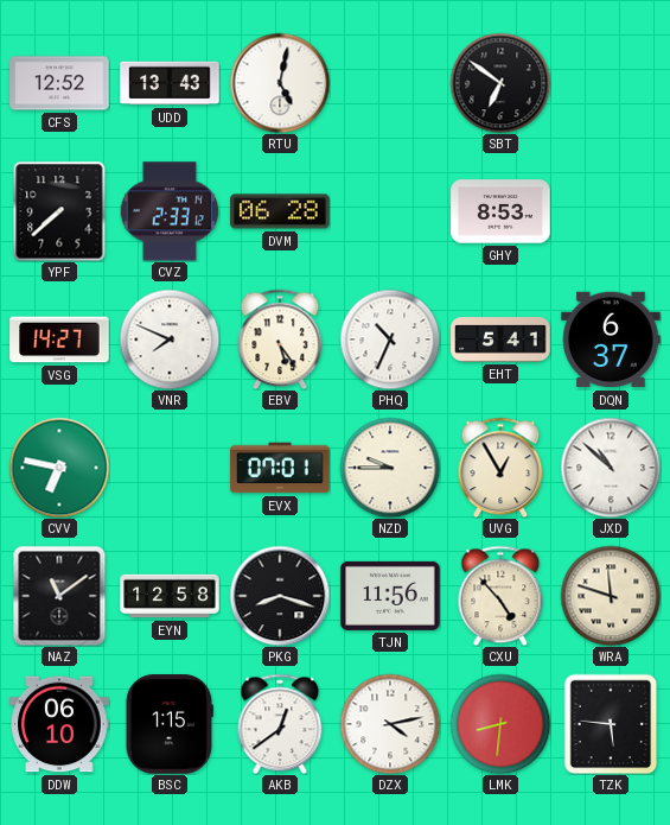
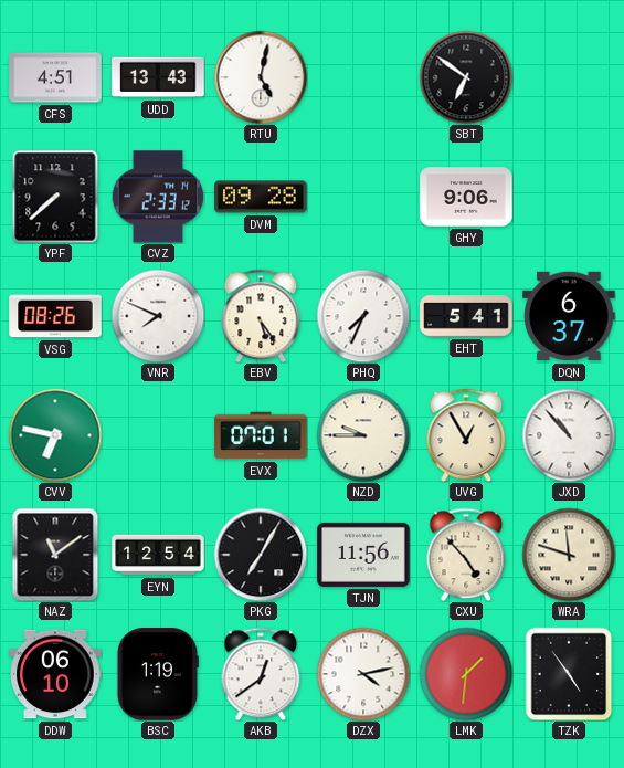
CFS: 12:52 -> 4:51 (55, 77)
DVM: 06:28 -> 09:28 (261, 197)
GHY: 8:53 -> 9:06 (466, 197)
VSG: 14:27 -> 08:26 (55, 316)
PHQ: 10:34 -> 7:34 (363, 316)
JXD: 10:52 -> 10:53 (569, 435)
EYN: 12:58 -> 12:54 (158, 555)
PKG: 8:18 -> 7:05 (261, 555)
BSC: 1:15 -> 1:19 (157, 674)
LMK: 8:31 -> 1:31 (466, 674)
TZK: 5:46 -> 4:54 (569, 674)
